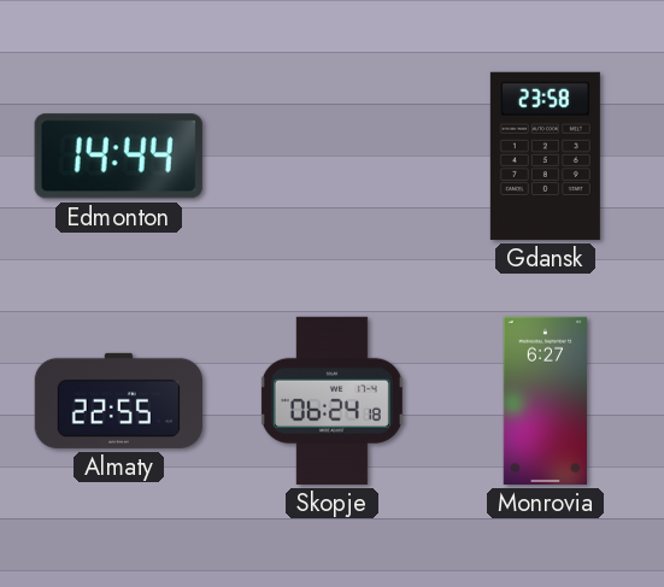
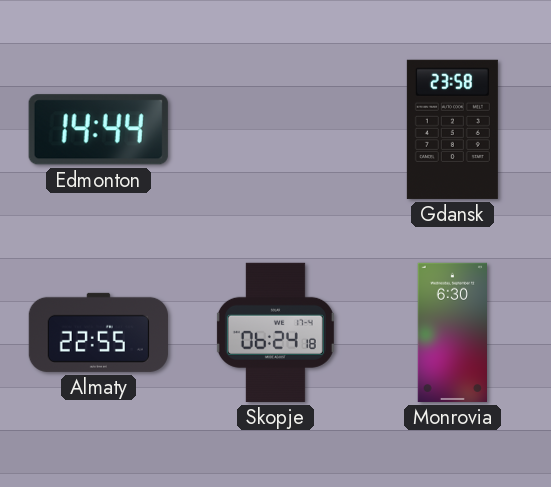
Monrovia: 6:27 -> 6:30 (452, 332)
